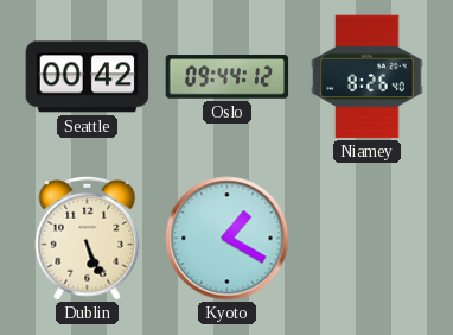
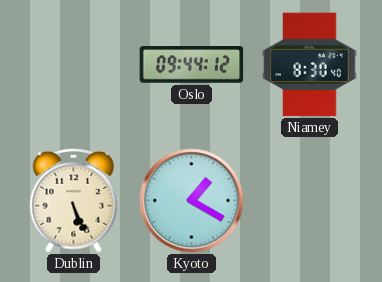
Seattle: 00:42 -> none (88, 77)
Niamey: 8:26 -> 8:30 (310, 65)
